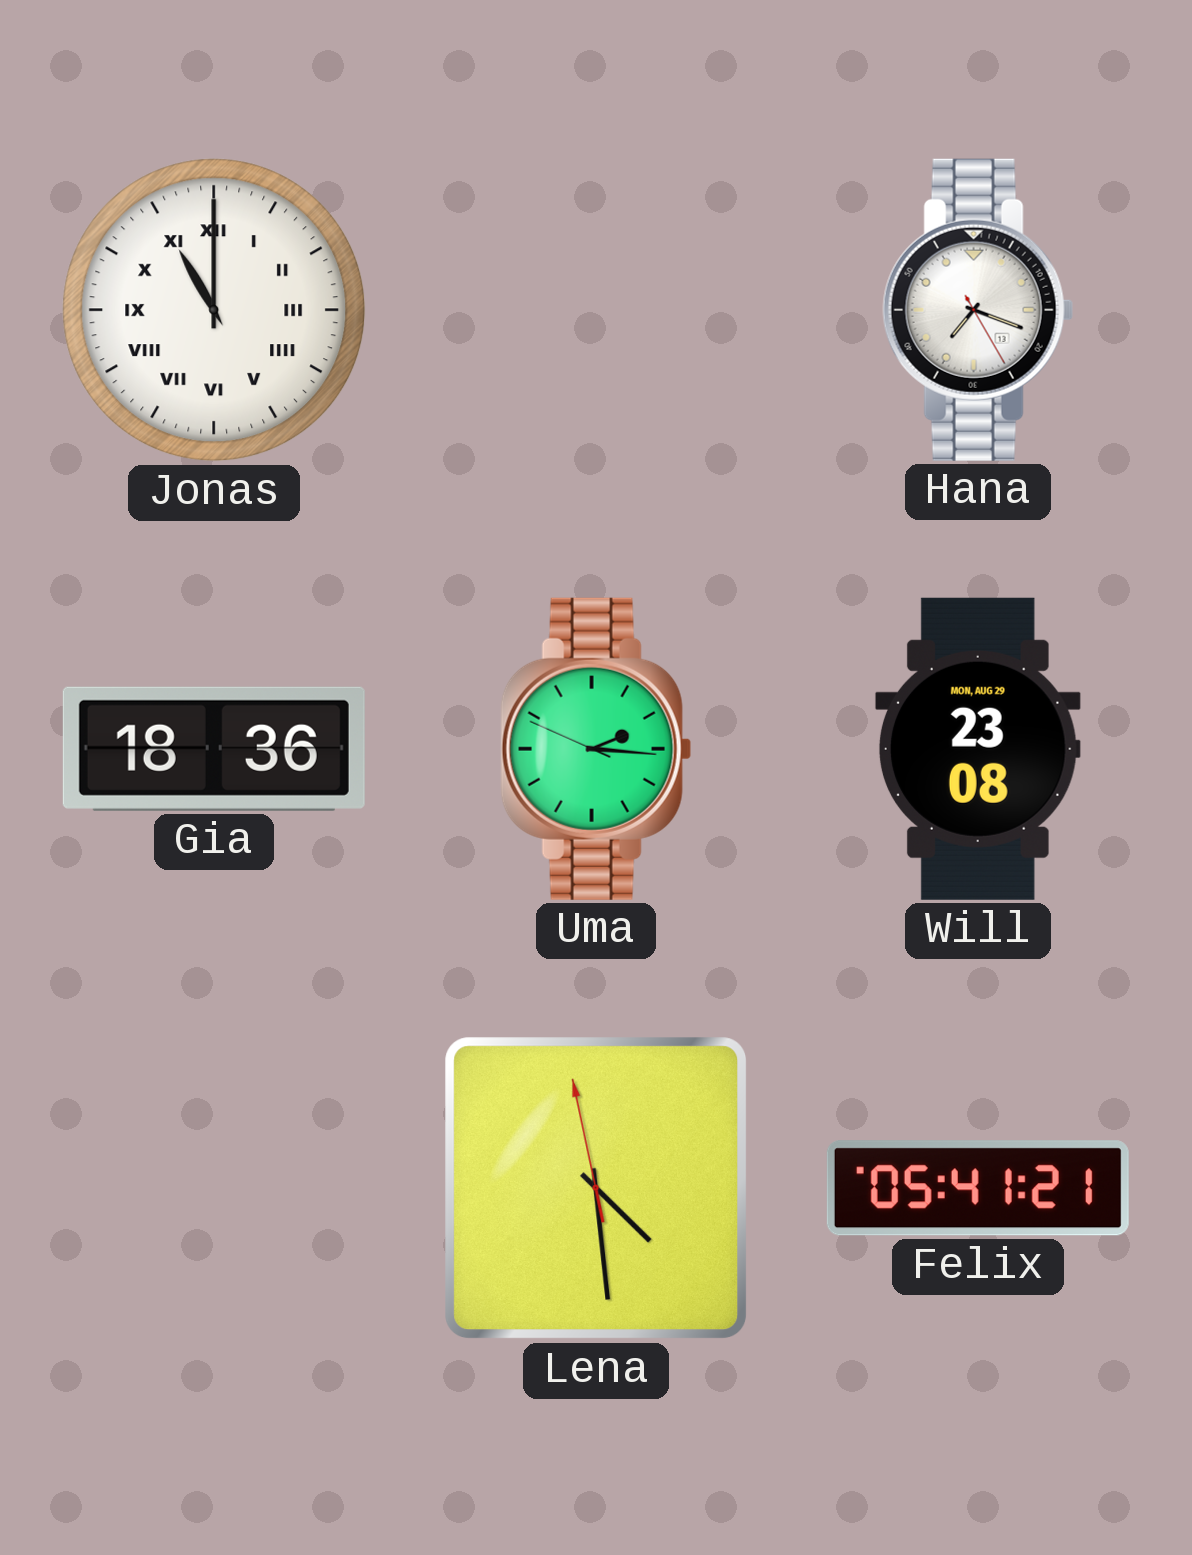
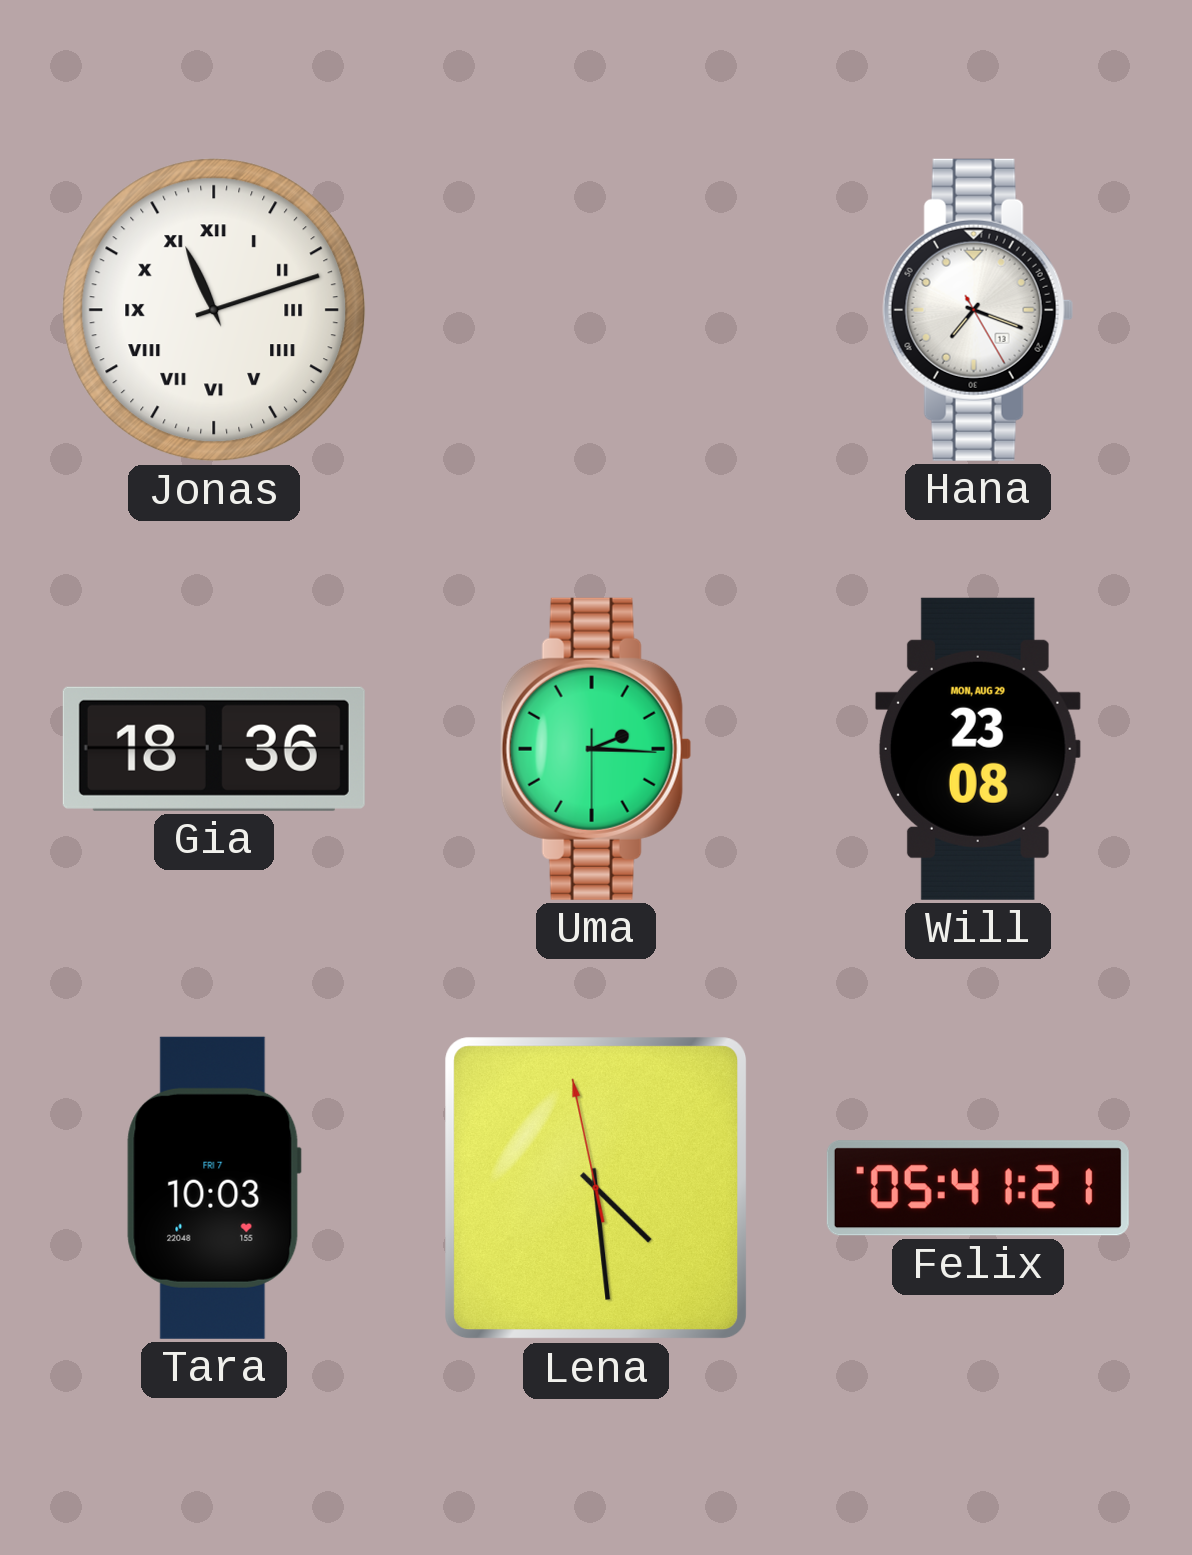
Jonas: 11:00 -> 11:12 (214, 310)
Uma: 2:15:49 -> 2:15:30 (596, 749)
Tara: none -> 10:03 (214, 1188)
